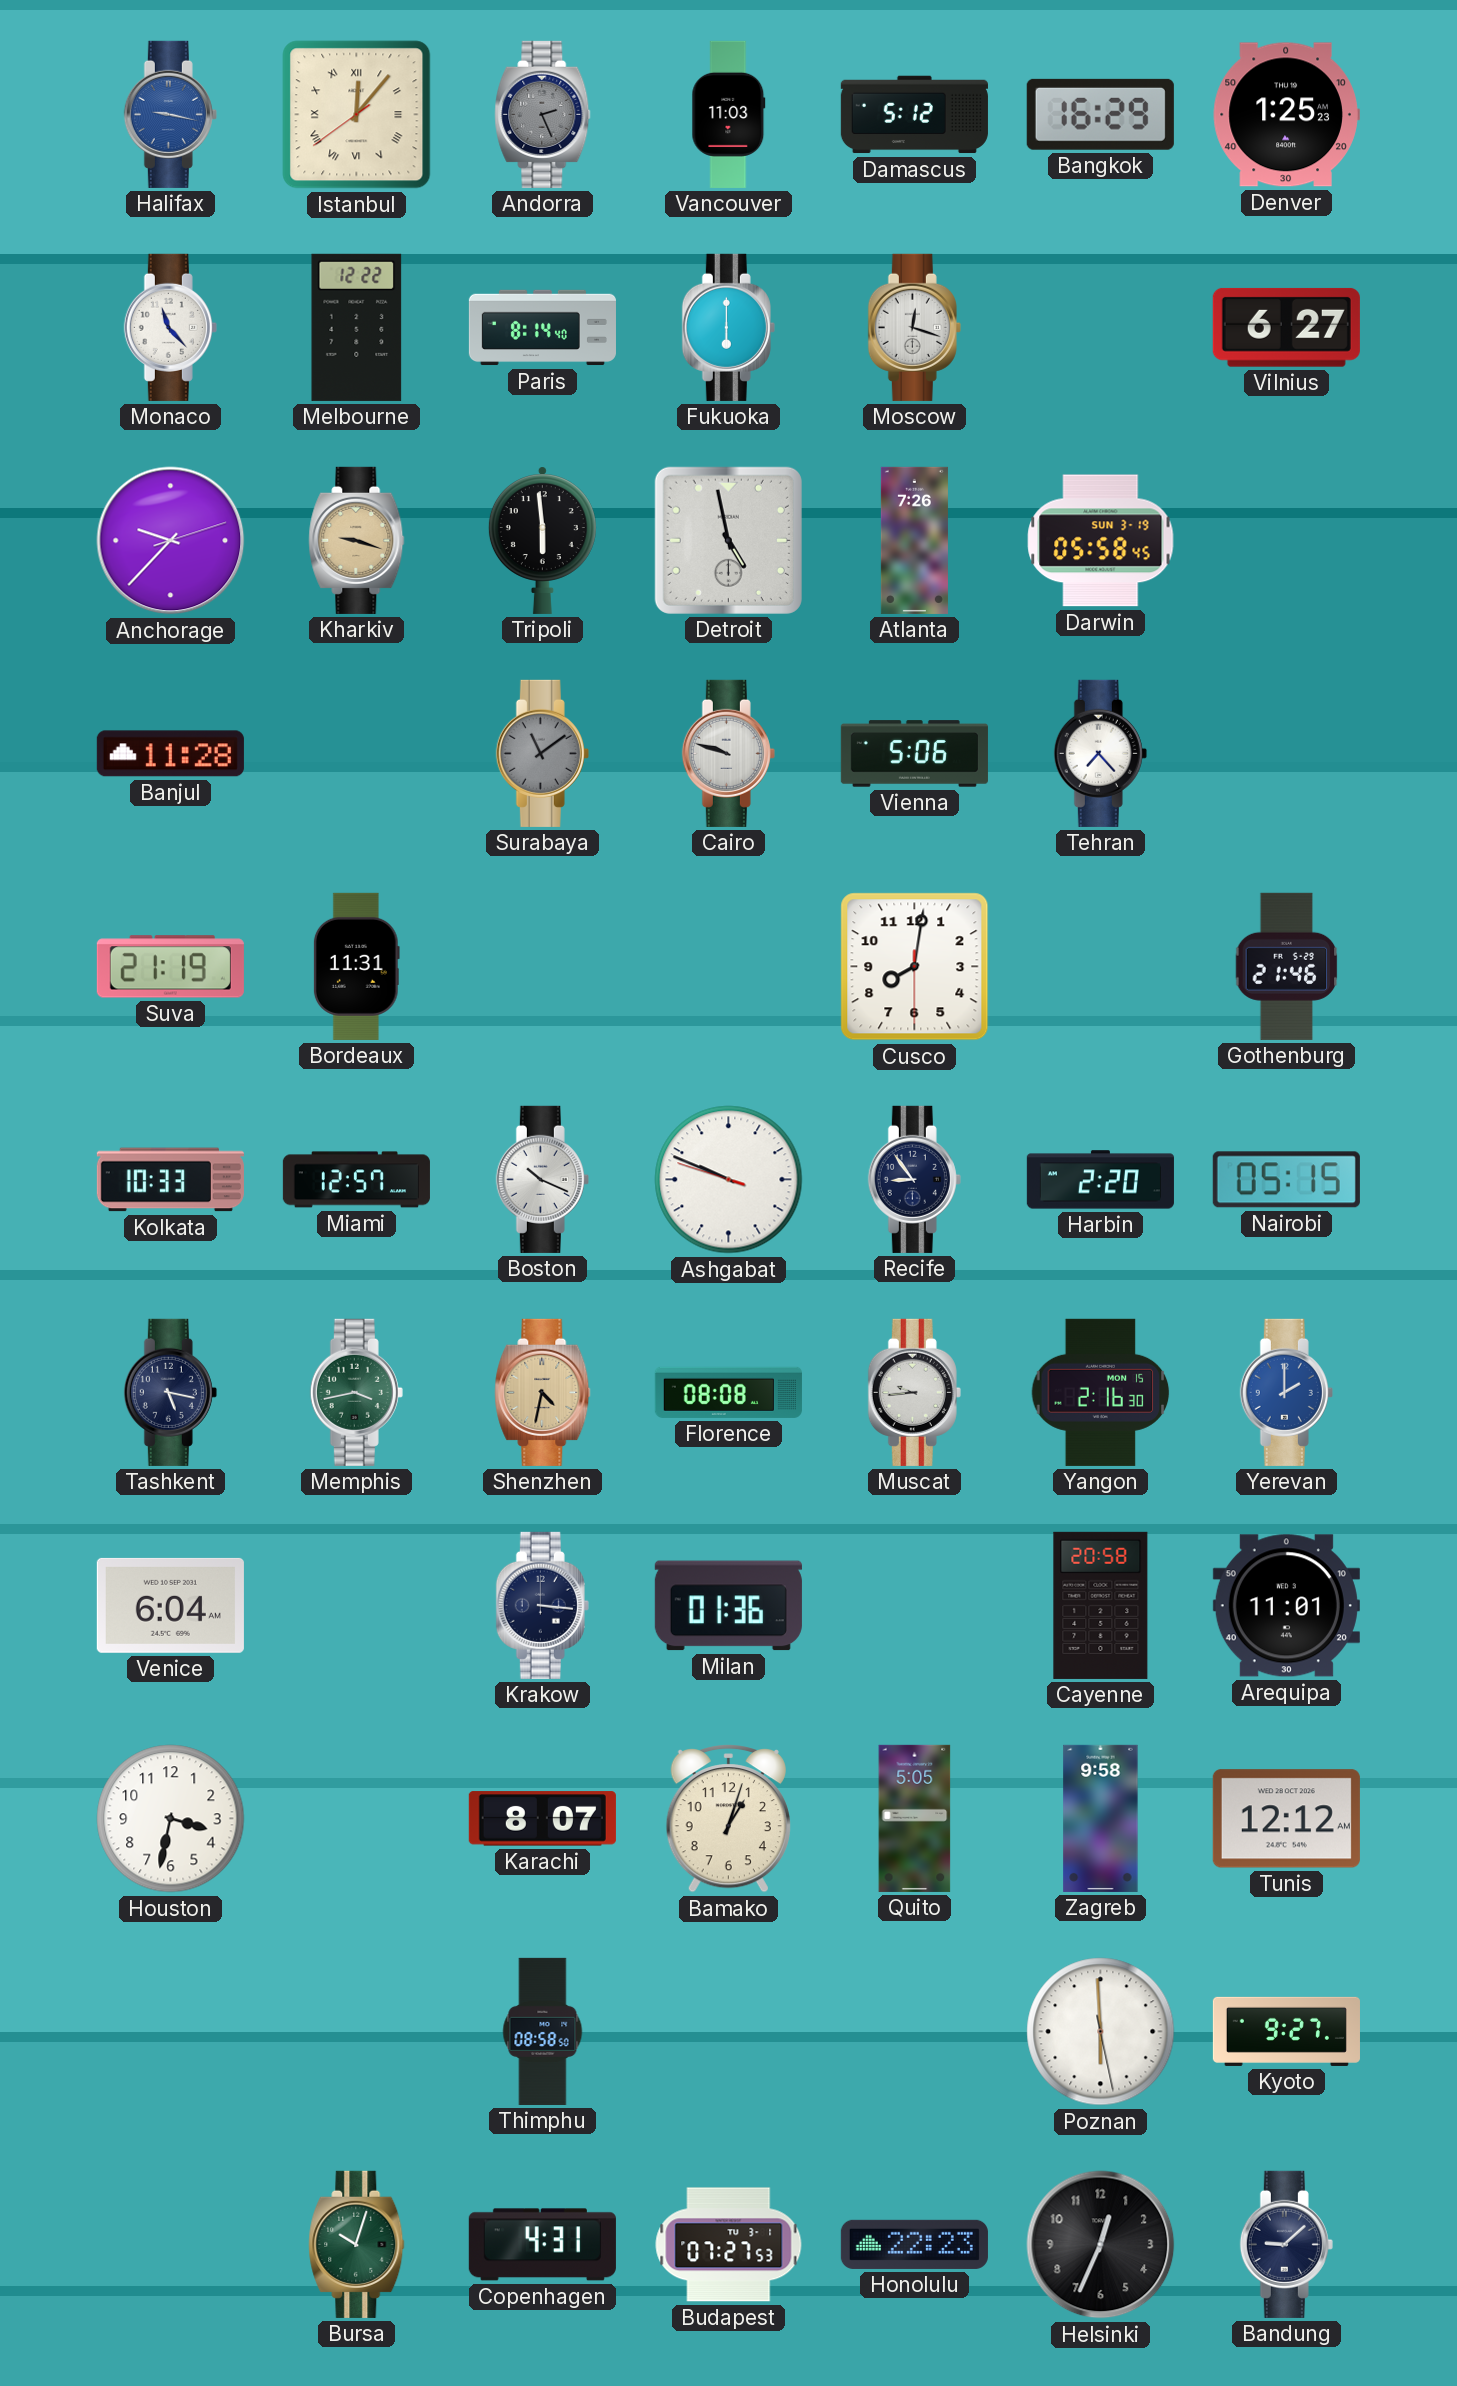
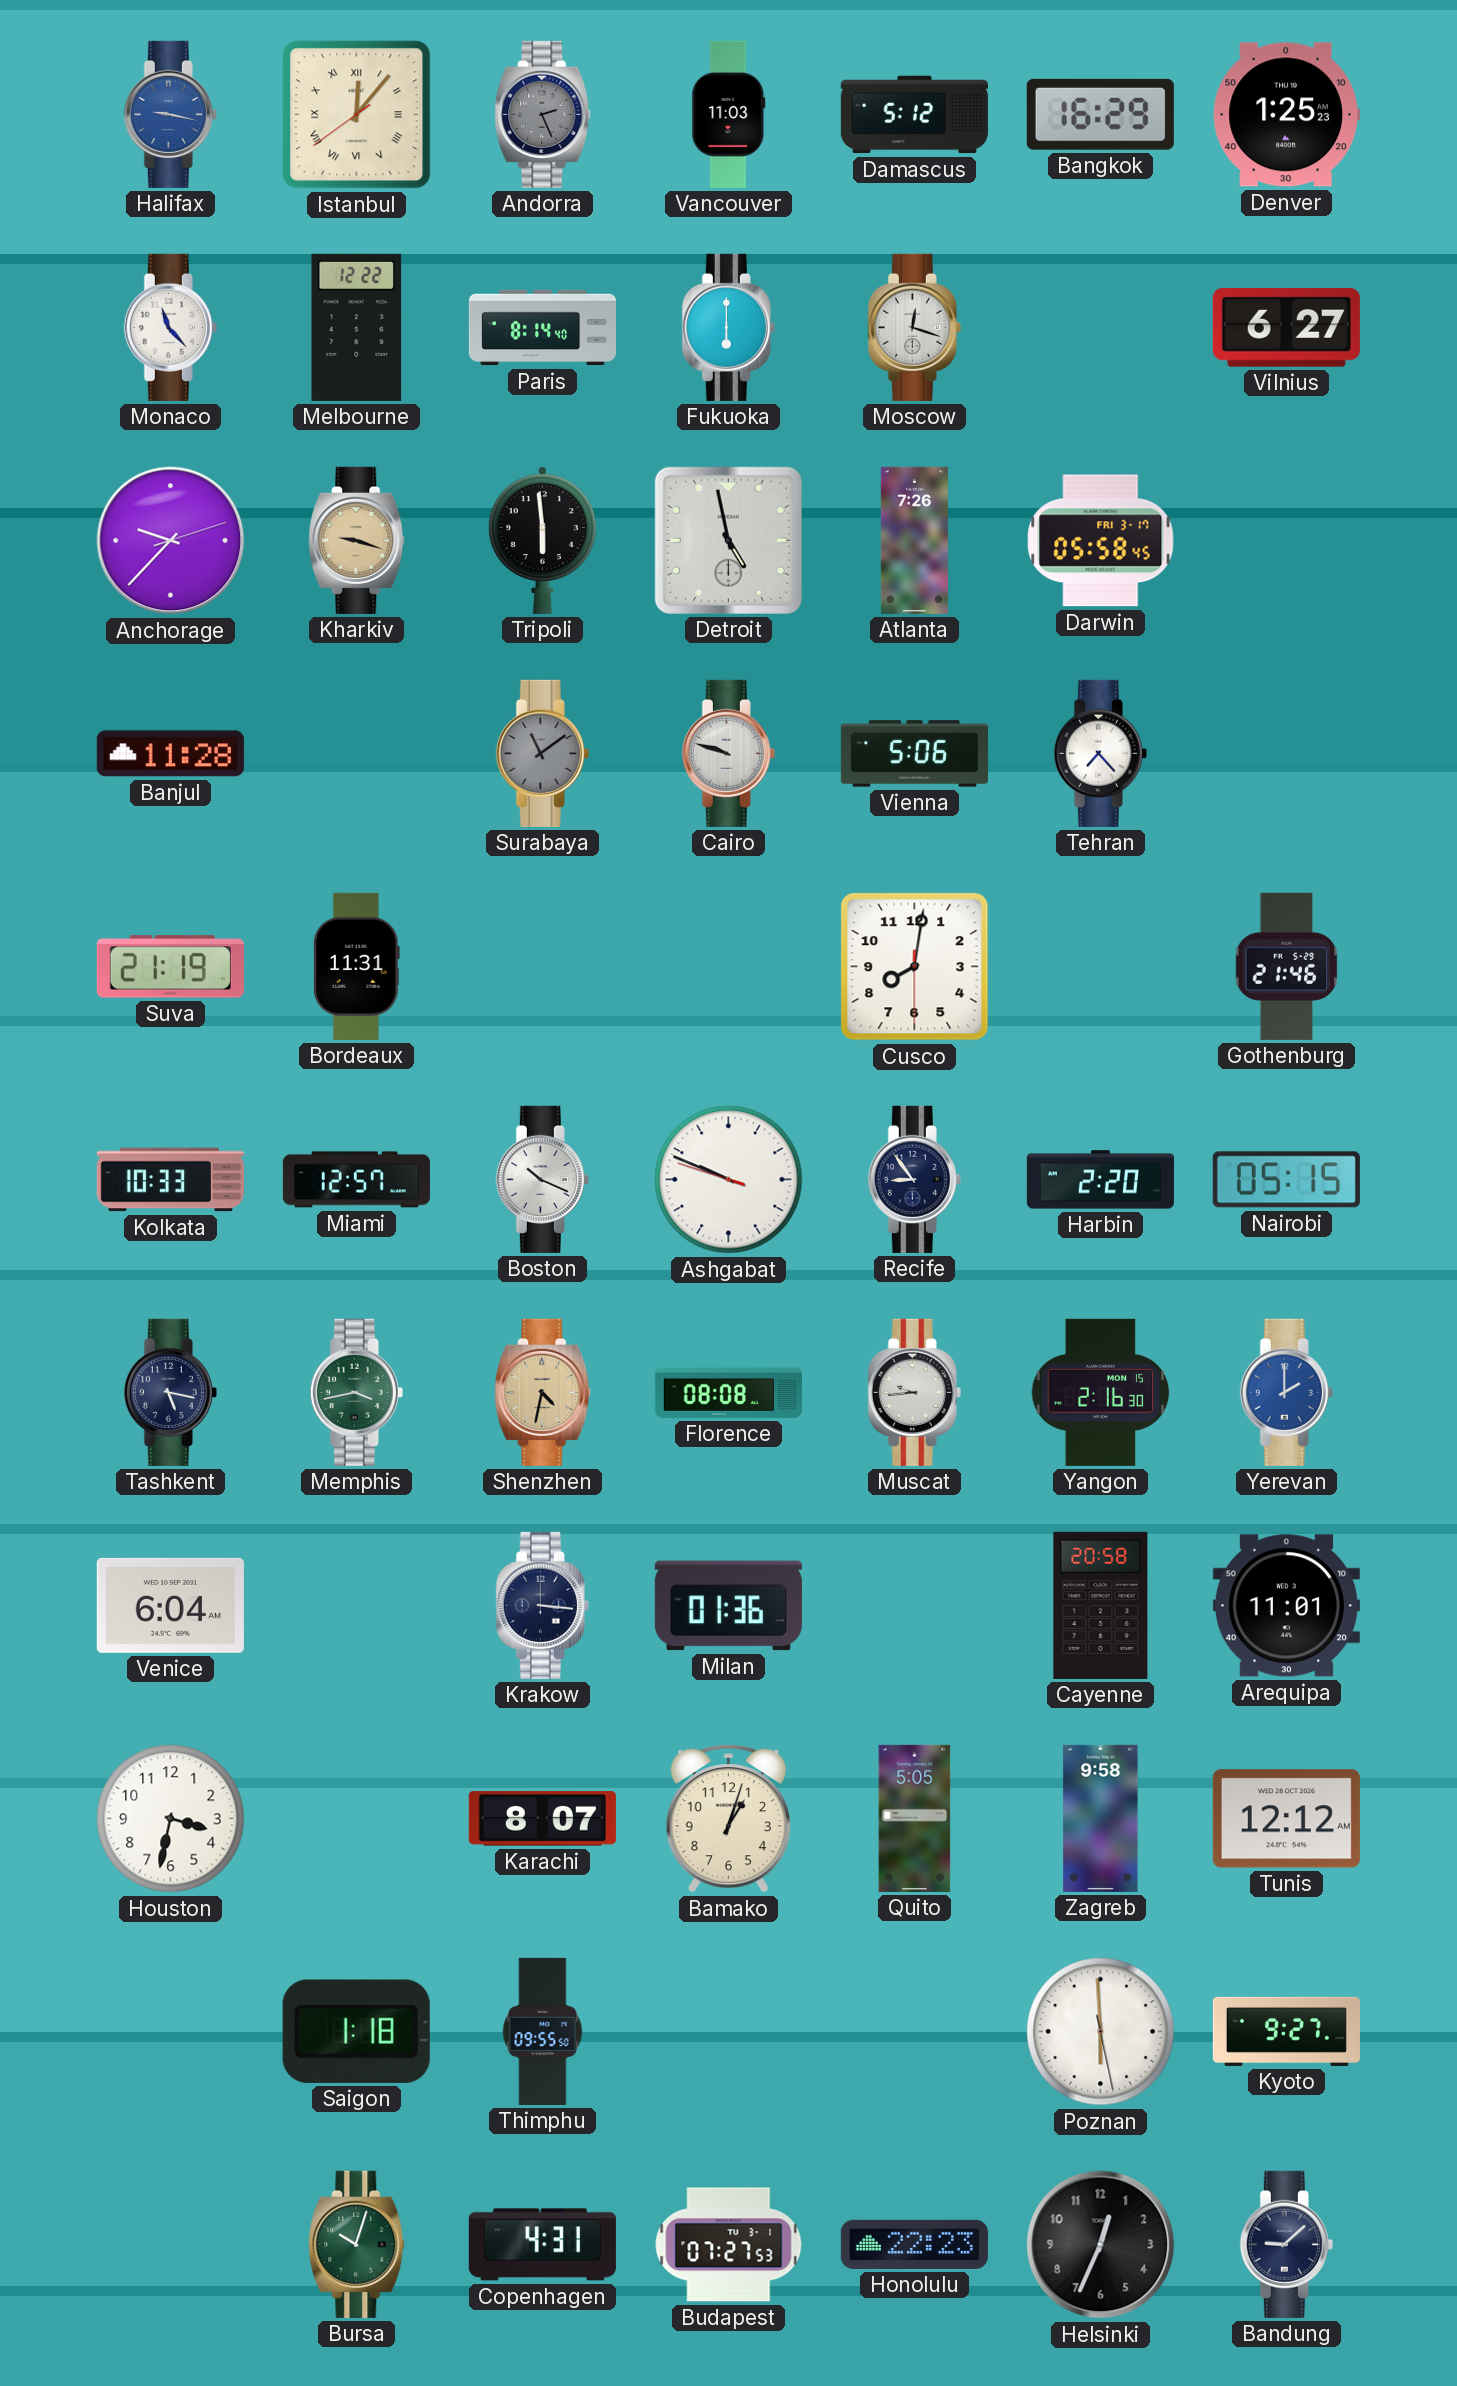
Darwin date: SUN 3-19 -> FRI 3-17 (1101, 541)
Saigon: none -> 1:18 (356, 2031)
Thimphu: 08:58 -> 09:55 (543, 2031)
